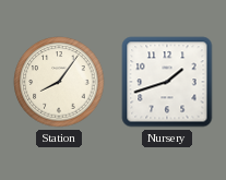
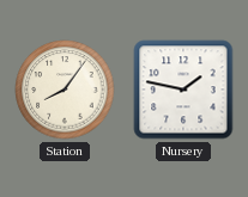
Nursery: 1:42 -> 1:47 (183, 90)
